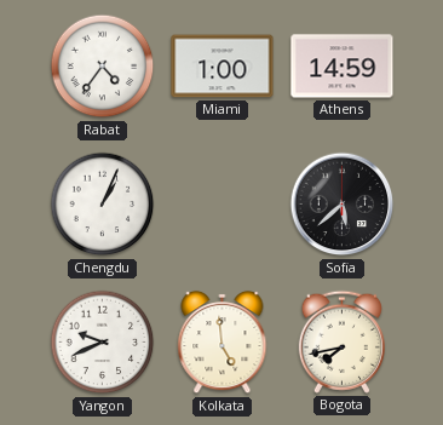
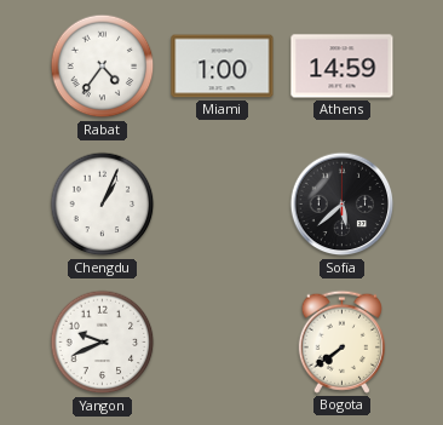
Kolkata: 4:59 -> none (223, 343)
Bogota: 7:43 -> 7:39 (341, 341)
